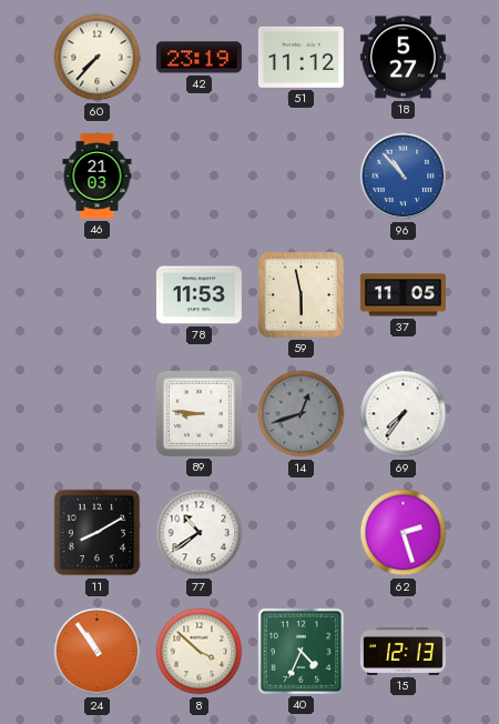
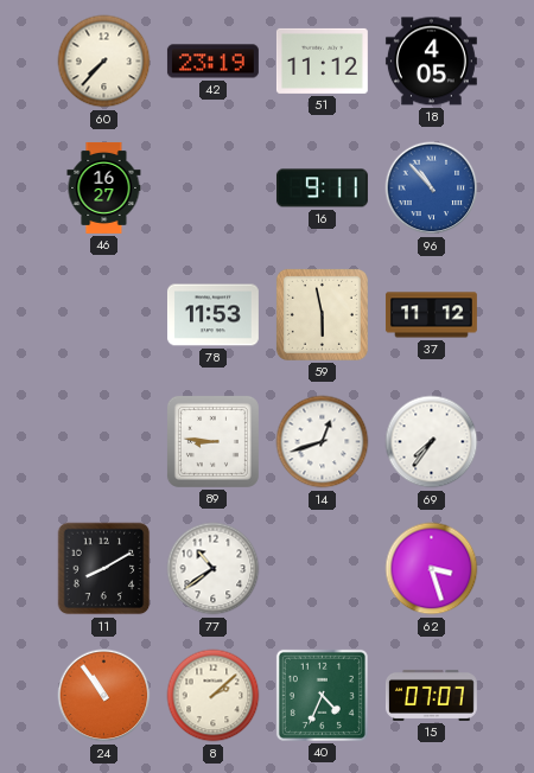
18: 5:27 -> 4:05 (431, 62)
46: 21:03 -> 16:27 (104, 187)
16: none -> 9:11 (322, 189)
37: 11:05 -> 11:12 (431, 315)
14 dial: grey -> white (323, 442)
62: 2:27 -> 3:27 (432, 569)
8: 3:52 -> 2:08 (214, 696)
15: 12:13 -> 07:07 (431, 695)
